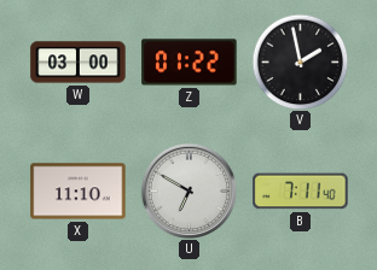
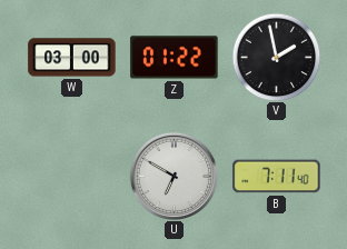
X: 11:10 -> none (79, 192)
